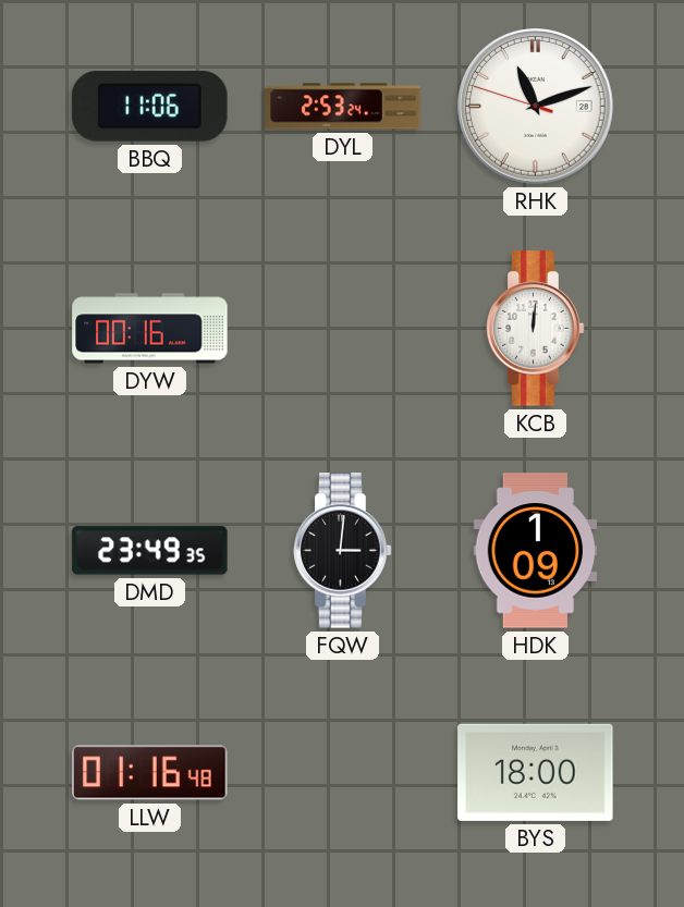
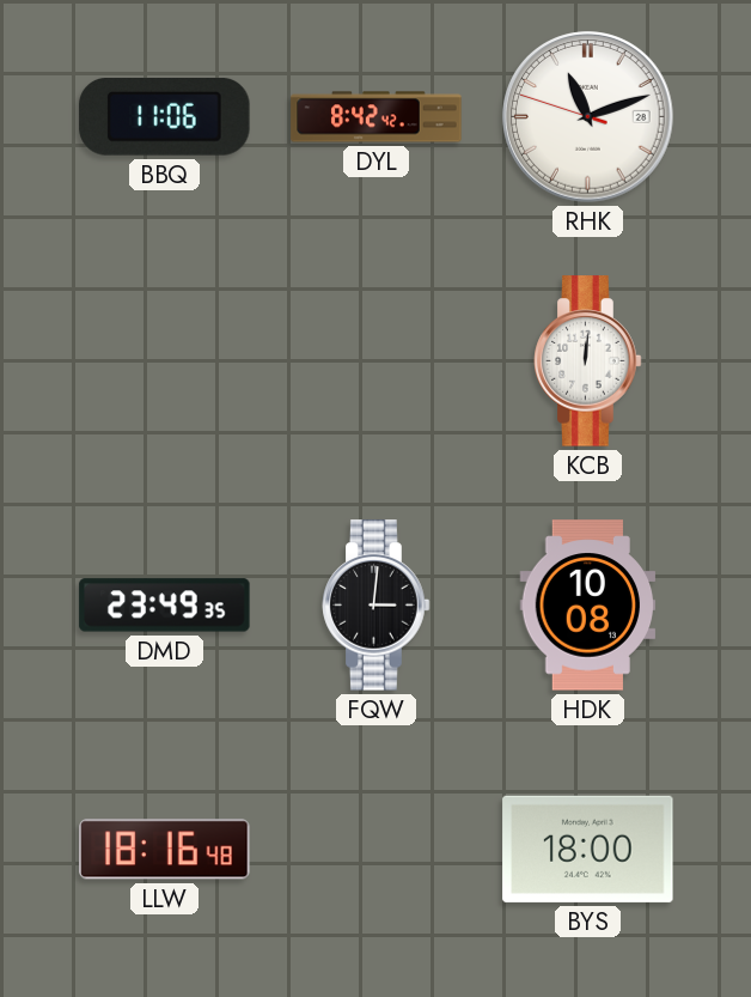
DYL: 2:53 -> 8:42 (377, 117)
DYW: 00:16 -> none (150, 329)
HDK: 1:09 -> 10:08 (588, 606)
LLW: 01:16 -> 18:16 (165, 850)
